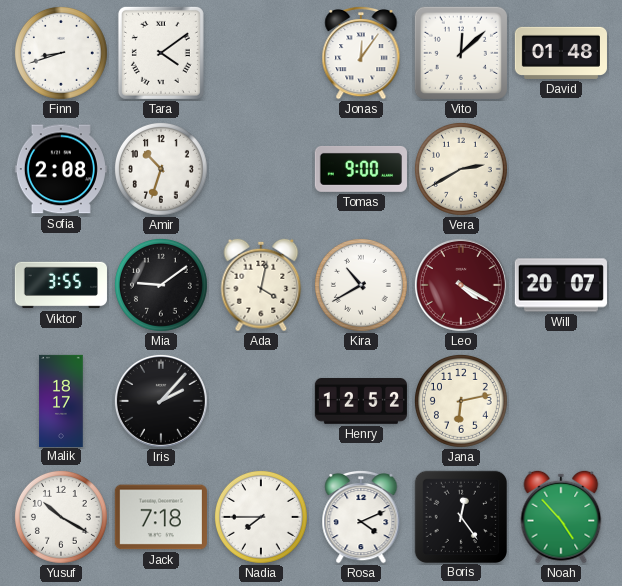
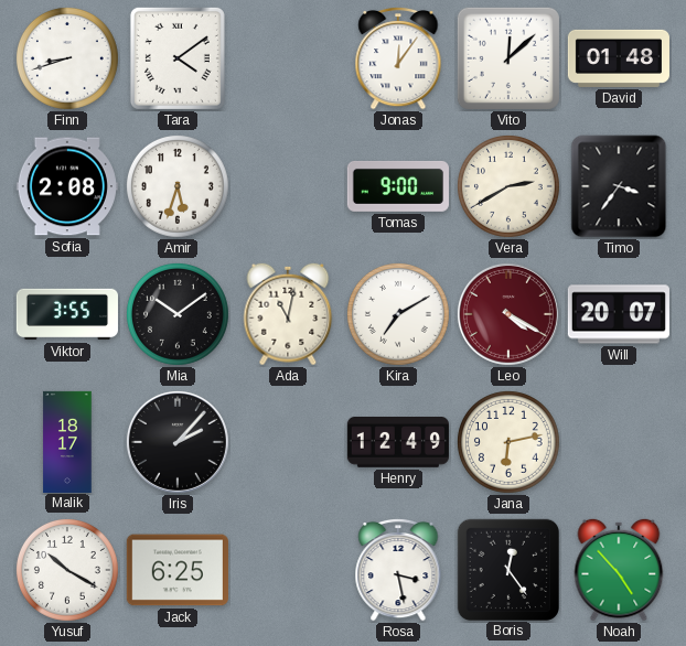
Amir: 10:33 -> 5:33 (178, 186)
Timo: none -> 3:36 (619, 186)
Mia: 9:09 -> 10:09 (178, 314)
Ada: 4:02 -> 11:02 (288, 314)
Kira: 10:40 -> 7:10 (398, 314)
Henry: 12:52 -> 12:49 (398, 442)
Jack: 7:18 -> 6:25 (178, 570)
Nadia: 7:45 -> none (261, 517)
Rosa: 4:11 -> 3:28 (398, 570)
